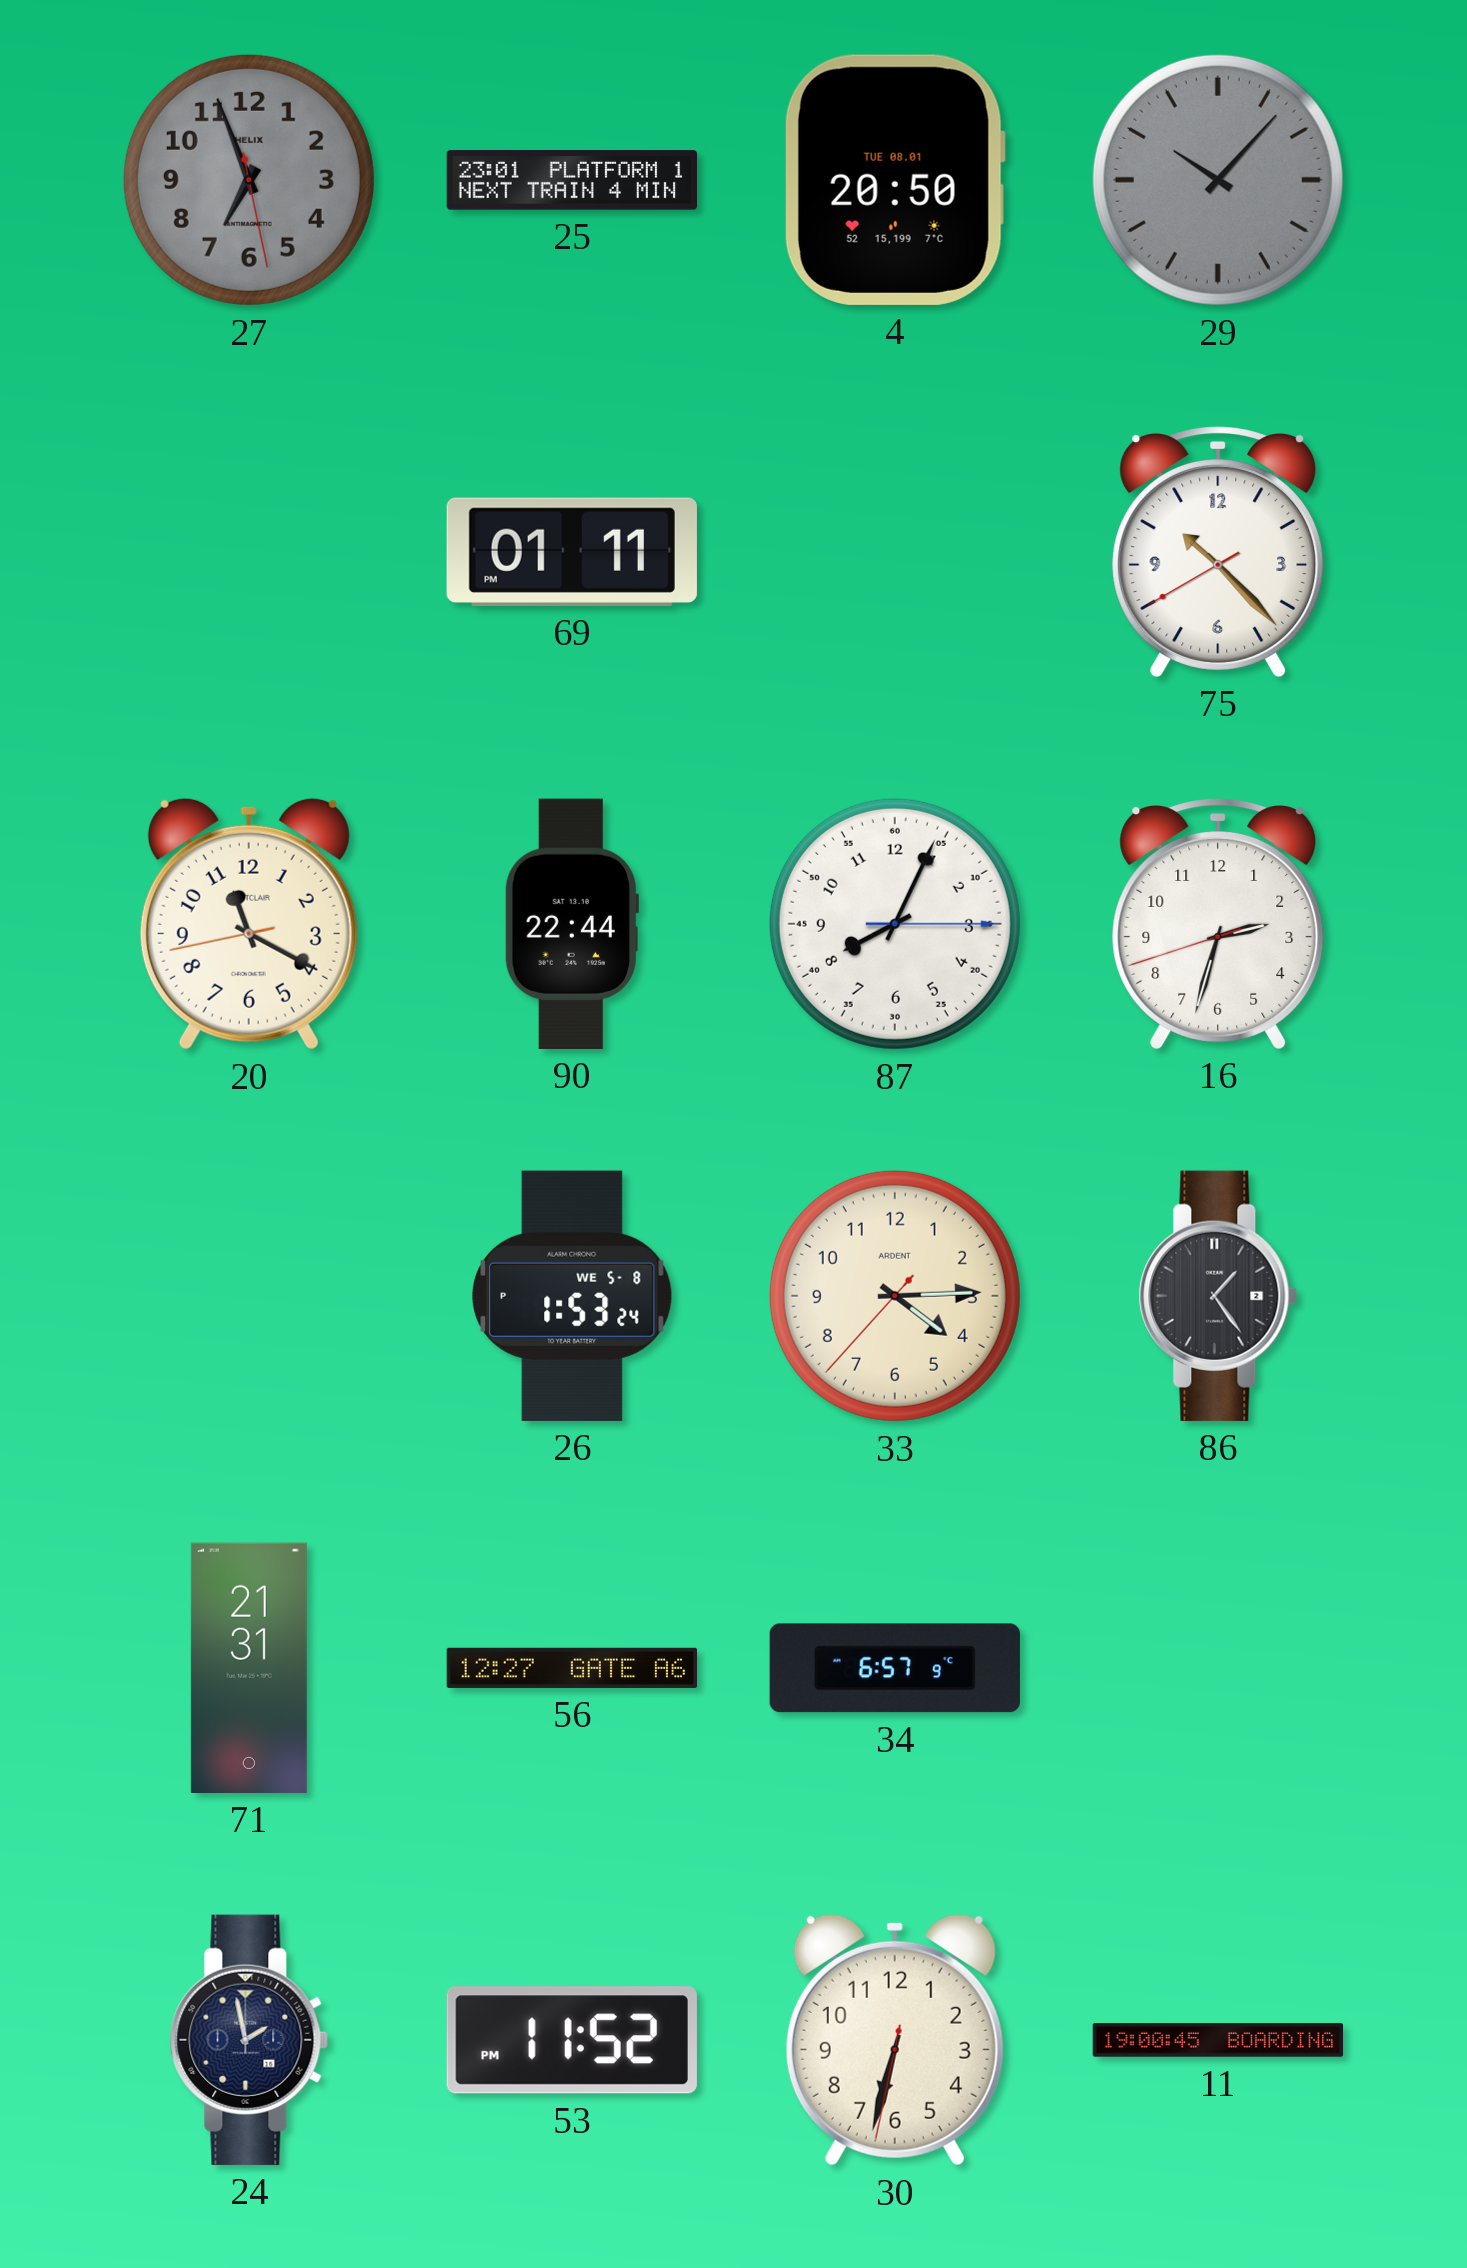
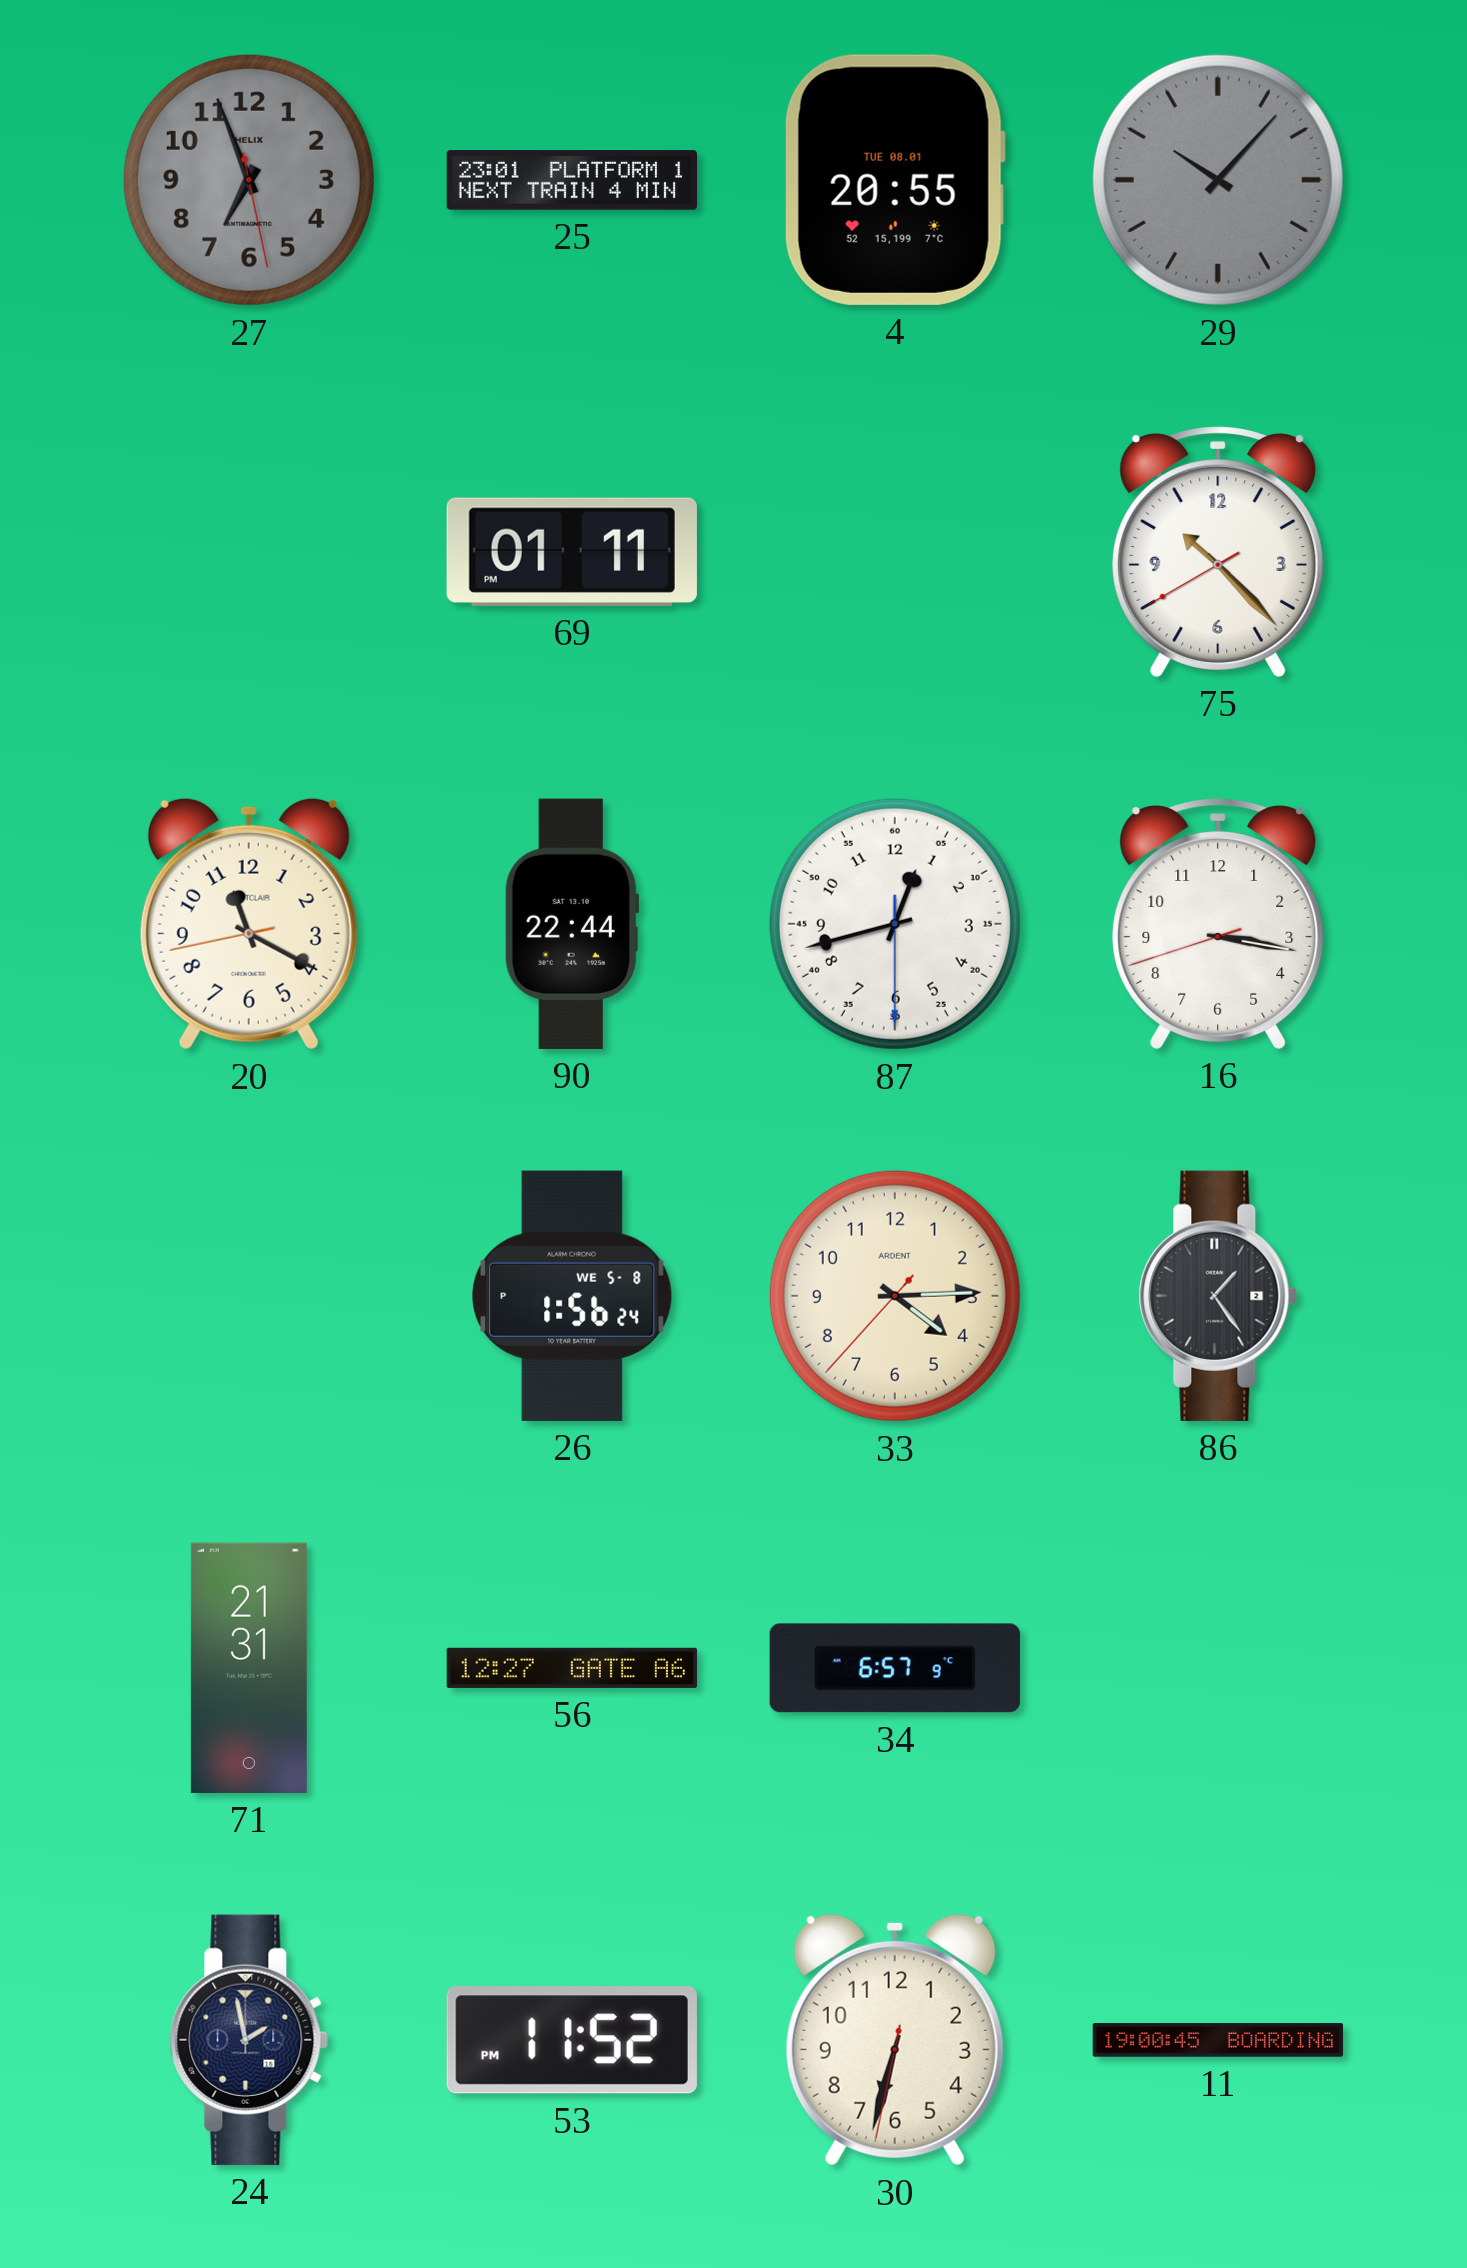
4: 20:50 -> 20:55 (895, 180)
87: 8:04 -> 12:42 (895, 924)
16: 2:32 -> 3:16 (1218, 924)
26: 1:53 -> 1:56 (572, 1296)
